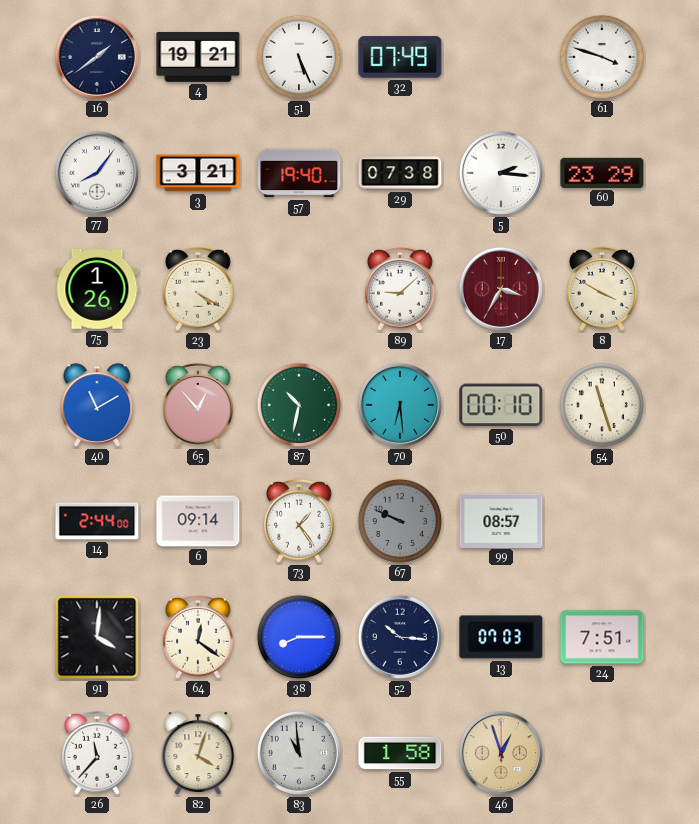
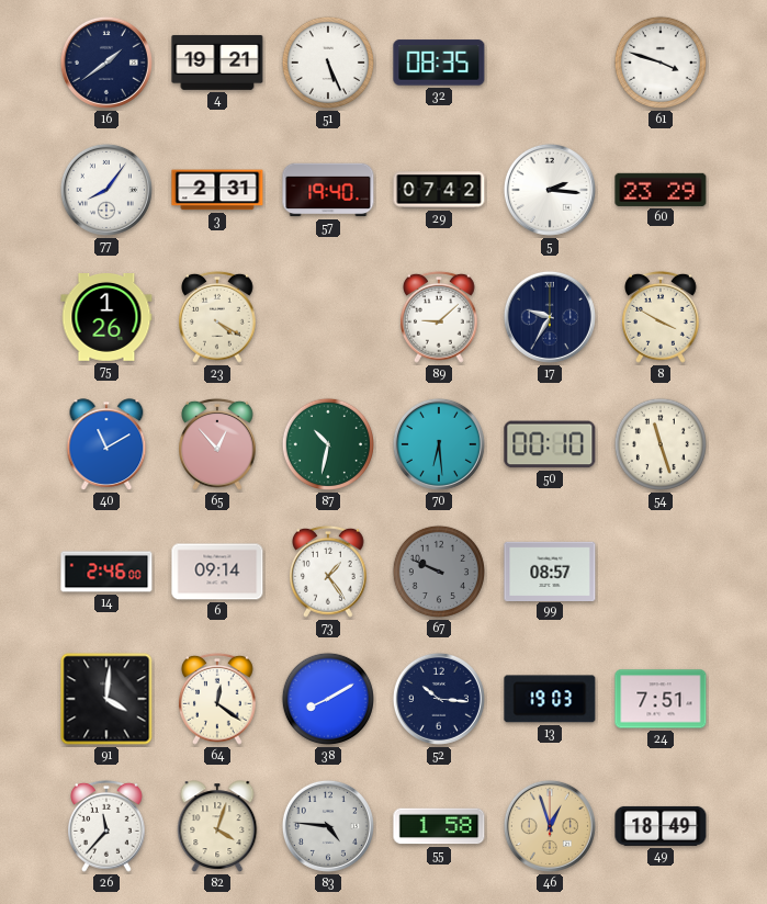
32: 07:49 -> 08:35 (439, 63)
3: 3:21 -> 2:31 (217, 190)
29: 07:38 -> 07:42 (439, 190)
17: 3:35 -> 9:35 (550, 317)
17 dial: burgundy -> navy (550, 317)
14: 2:44 -> 2:46 (106, 572)
38: 8:15 -> 8:10 (328, 699)
13: 07:03 -> 19:03 (550, 699)
83: 10:59 -> 4:46 (328, 826)
49: none -> 18:49 (661, 826)
